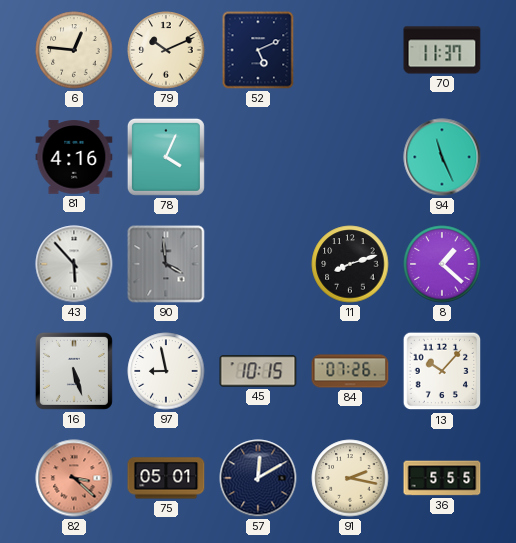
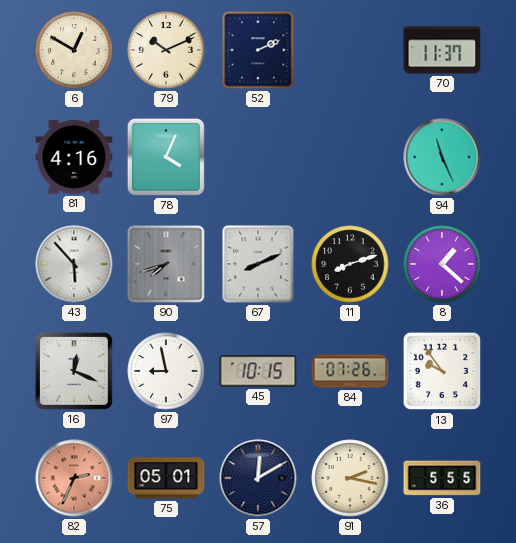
6: 12:46 -> 12:50 (74, 50)
52: 5:11 -> 2:11 (258, 50)
90: 3:59 -> 7:42 (166, 264)
67: none -> 8:11 (258, 264)
16: 5:27 -> 12:19 (74, 371)
13: 10:07 -> 9:54 (442, 371)
82: 3:22 -> 2:34 (74, 478)
